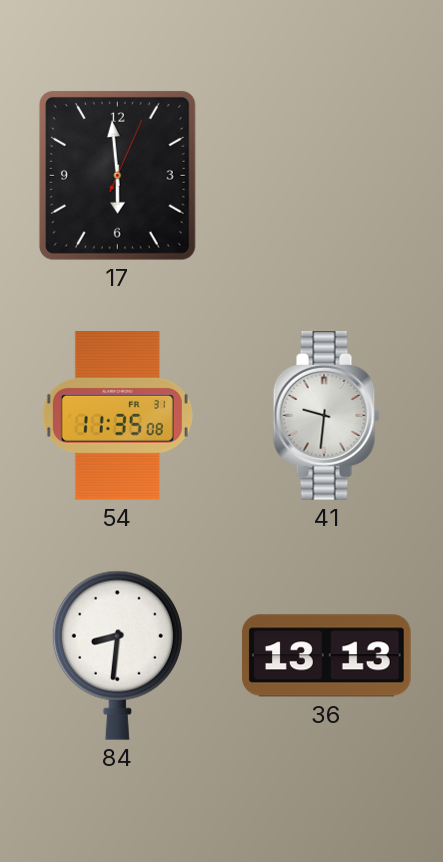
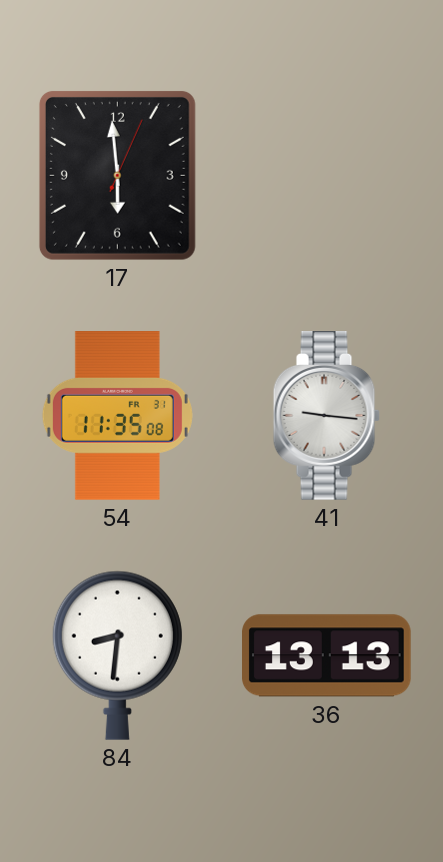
41: 9:31 -> 9:16 (326, 416)
